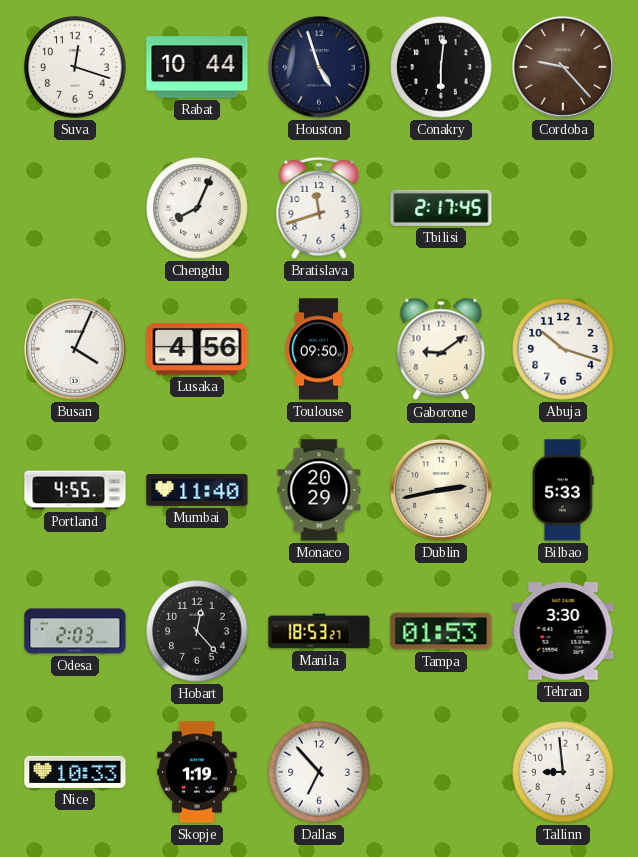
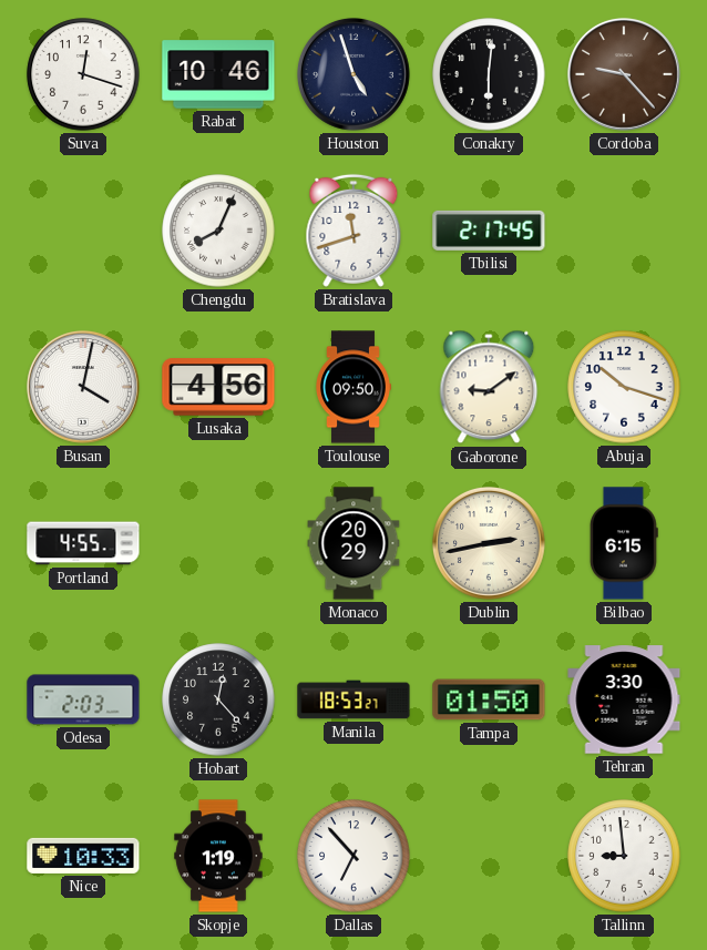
Rabat: 10:44 -> 10:46 (218, 74)
Busan: 4:04 -> 4:02 (83, 387)
Mumbai: 11:40 -> none (197, 490)
Bilbao: 5:33 -> 6:15 (624, 543)
Tampa: 01:53 -> 01:50 (489, 699)
